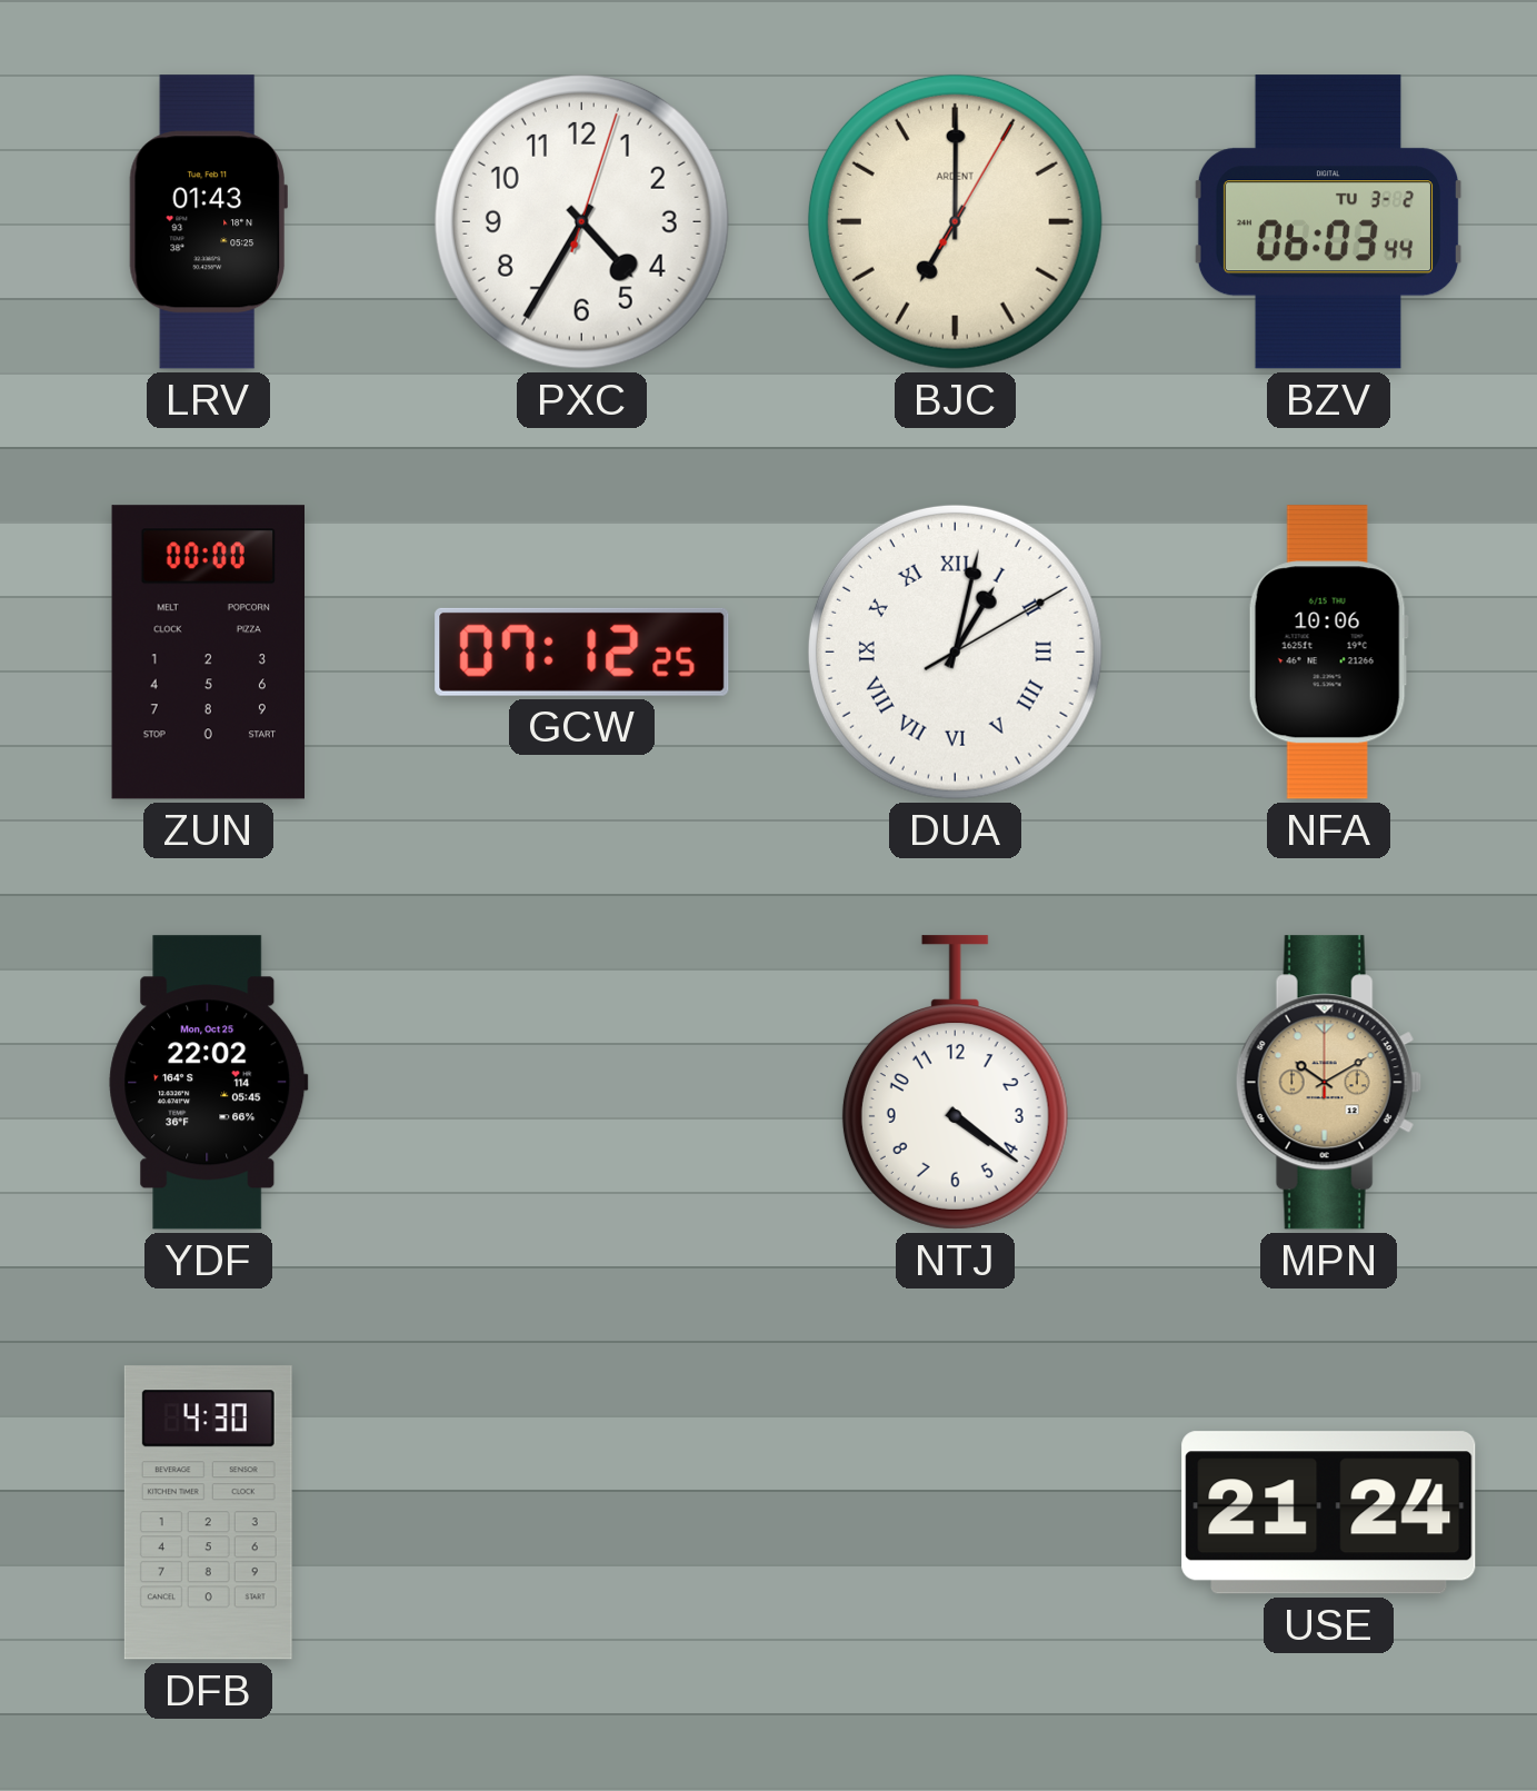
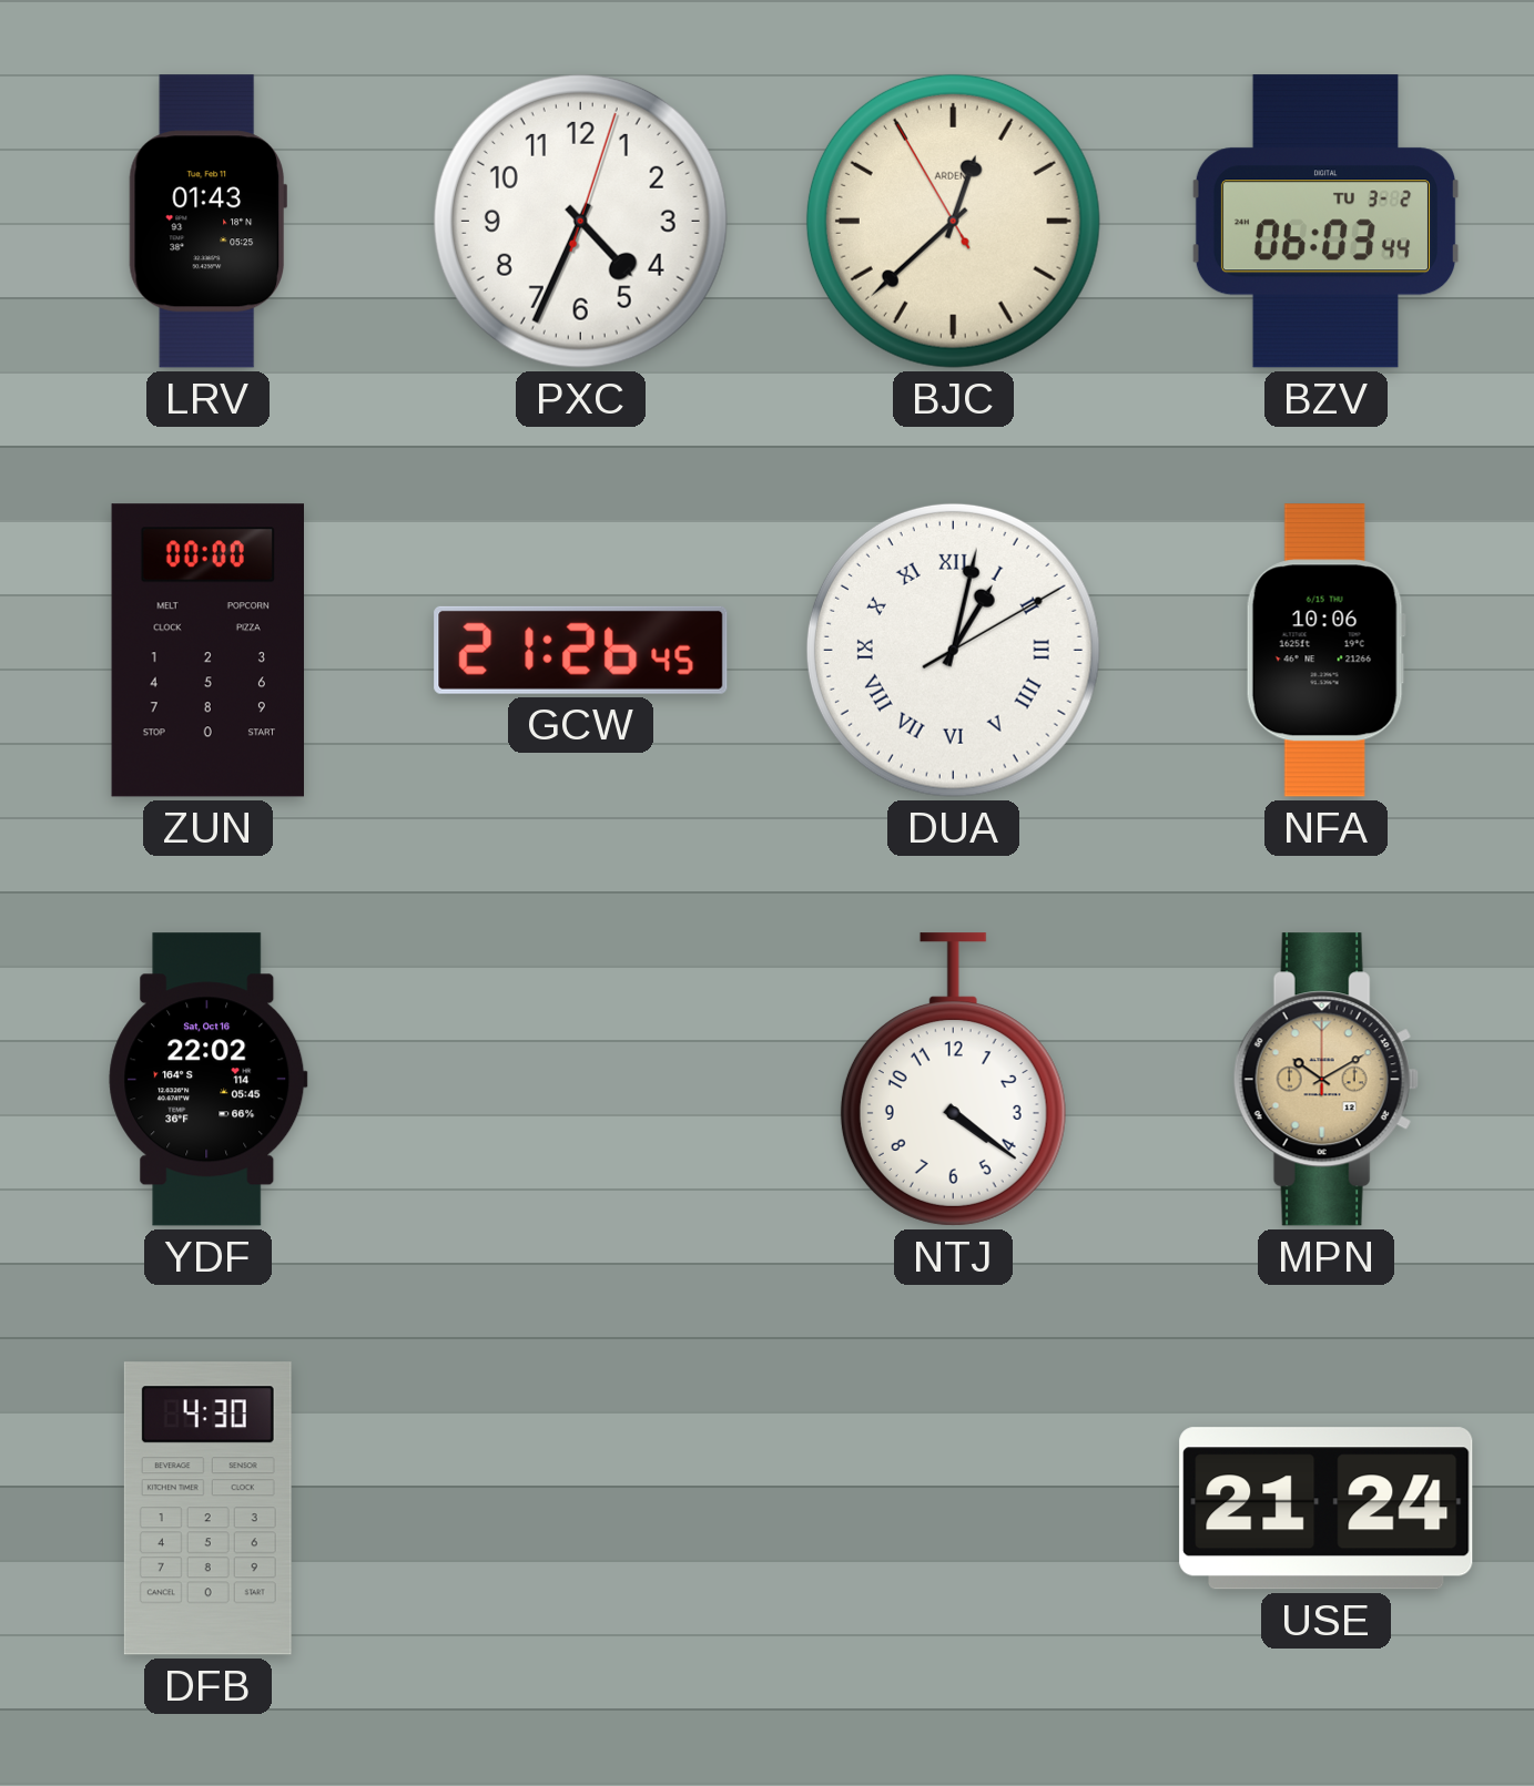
PXC: 4:35 -> 4:34 (580, 221)
BJC: 7:00 -> 12:37 (953, 221)
GCW: 07:12 -> 21:26 (581, 650)
YDF date: Mon, Oct 25 -> Sat, Oct 16 (209, 1080)
